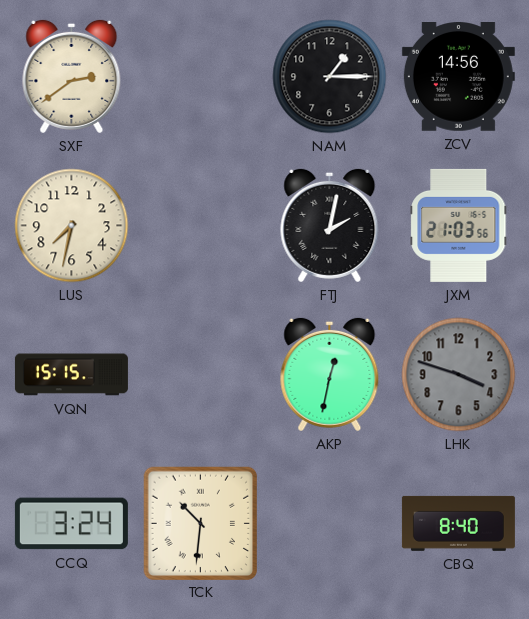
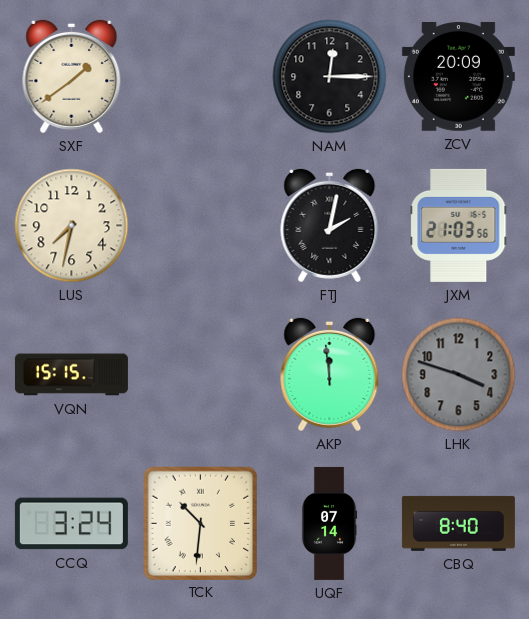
SXF: 2:39 -> 1:39 (72, 76)
NAM: 1:15 -> 12:15 (330, 77)
ZCV: 14:56 -> 20:09 (458, 77)
AKP: 12:32 -> 11:59 (330, 374)
UQF: none -> 07:14 (329, 523)
